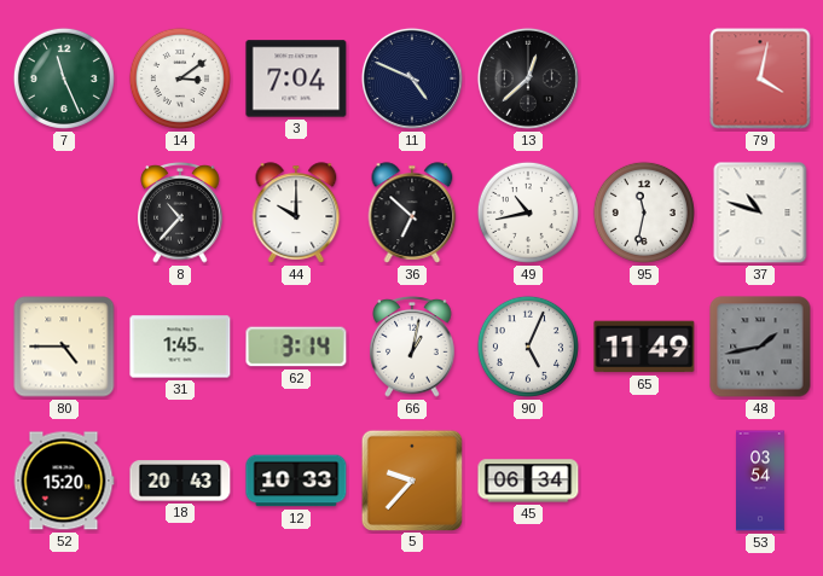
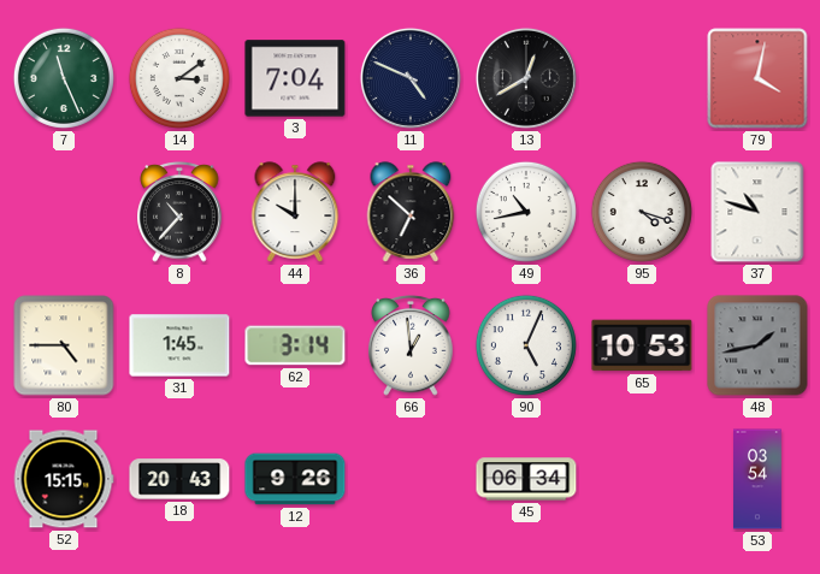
13: 12:38 -> 12:40 (526, 78)
95: 11:32 -> 4:18 (642, 212)
66: 1:02 -> 12:59 (411, 347)
65: 11:49 -> 10:53 (642, 345)
52: 15:20 -> 15:15 (64, 479)
12: 10:33 -> 9:26 (295, 479)
5: 9:37 -> none (411, 479)
